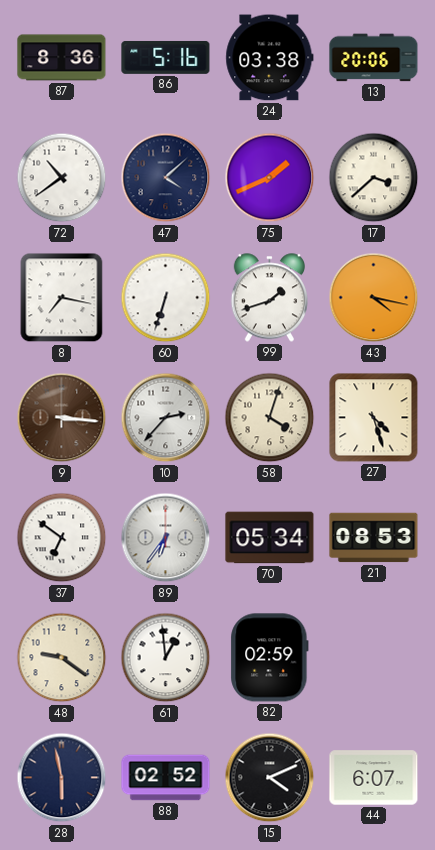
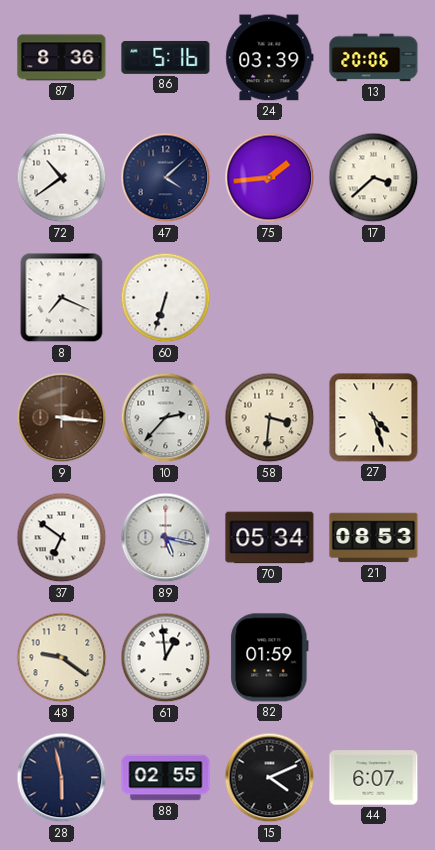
24: 03:38 -> 03:39 (270, 58)
75: 1:41 -> 1:44 (270, 178)
8: 7:17 -> 7:19 (62, 298)
99: 1:42 -> none (269, 298)
43: 4:17 -> none (374, 298)
58: 4:03 -> 3:31 (270, 418)
89: 6:36 -> 5:17 (166, 538)
82: 02:59 -> 01:59 (270, 658)
88: 02:52 -> 02:55 (166, 778)
